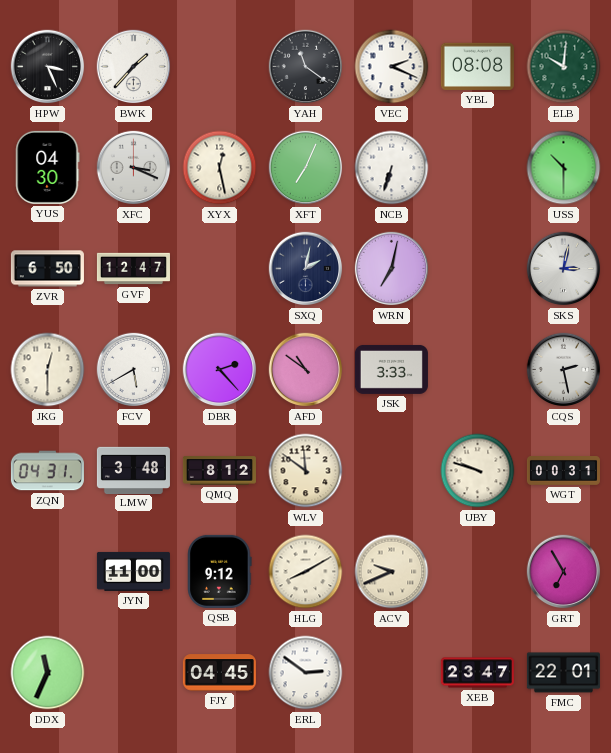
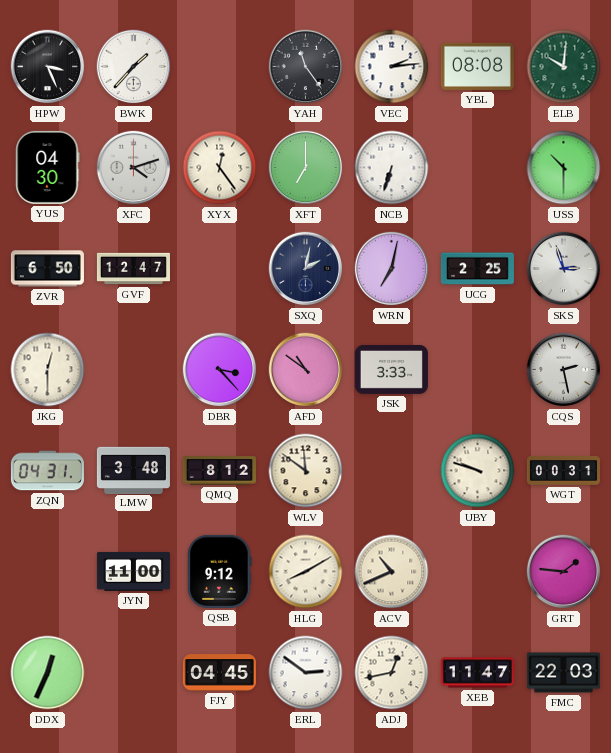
YAH: 11:21 -> 11:24 (306, 67)
VEC: 2:19 -> 2:14 (392, 67)
XFC: 3:19 -> 4:12 (134, 168)
XYX: 12:28 -> 12:24 (220, 168)
XFT: 7:04 -> 7:00 (306, 168)
UCG: none -> 2:25 (477, 269)
SKS: 3:02 -> 2:57 (564, 269)
FCV: 5:40 -> none (134, 370)
DBR: 2:23 -> 3:23 (220, 370)
ACV: 9:41 -> 10:41 (392, 572)
GRT: 6:55 -> 1:46 (564, 572)
DDX: 11:34 -> 12:34 (48, 673)
ADJ: none -> 12:43 (392, 673)
XEB: 23:47 -> 11:47 (477, 673)
FMC: 22:01 -> 22:03 (563, 673)
